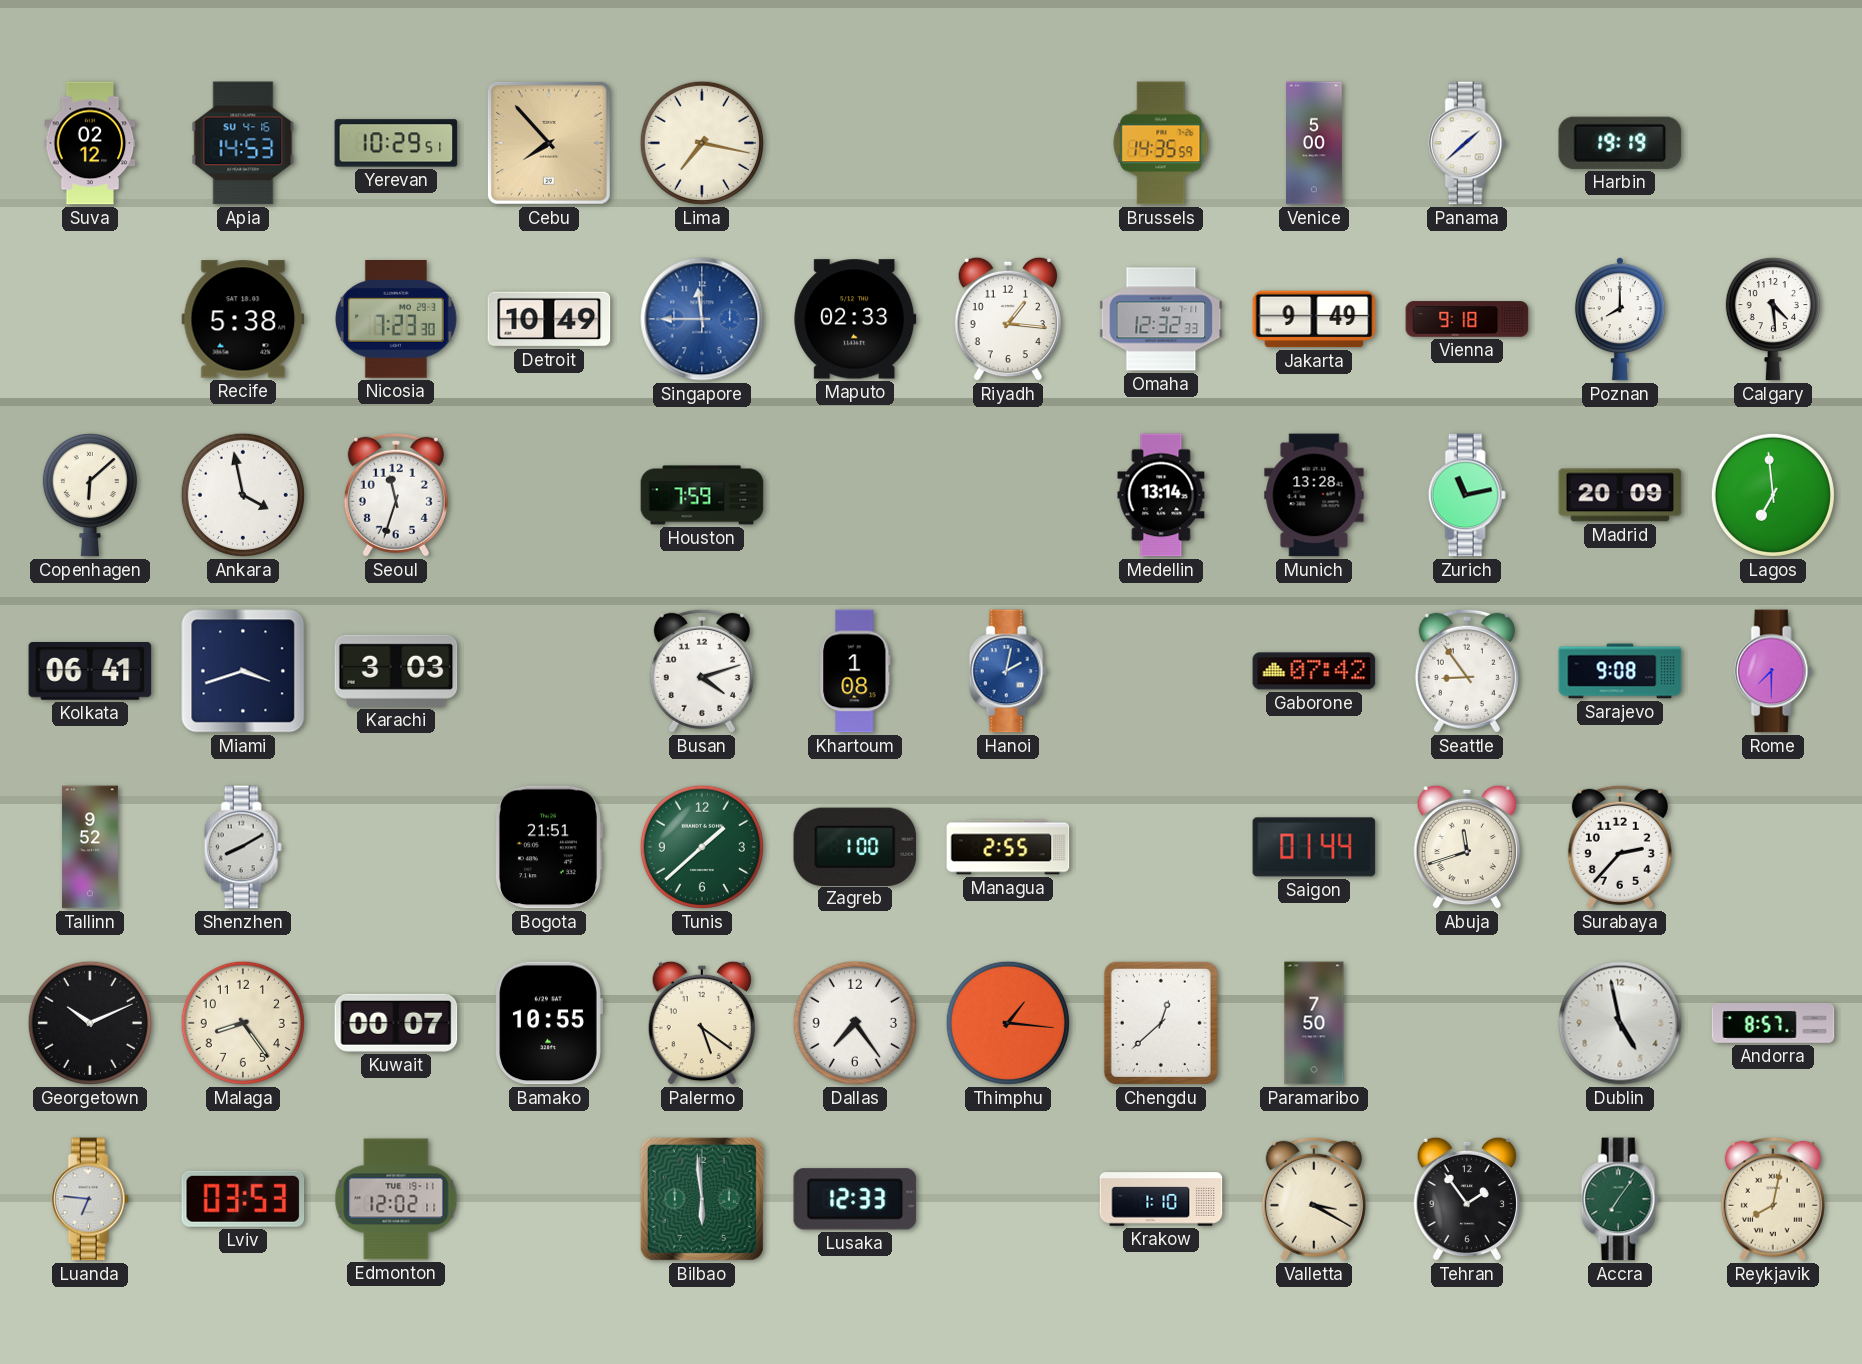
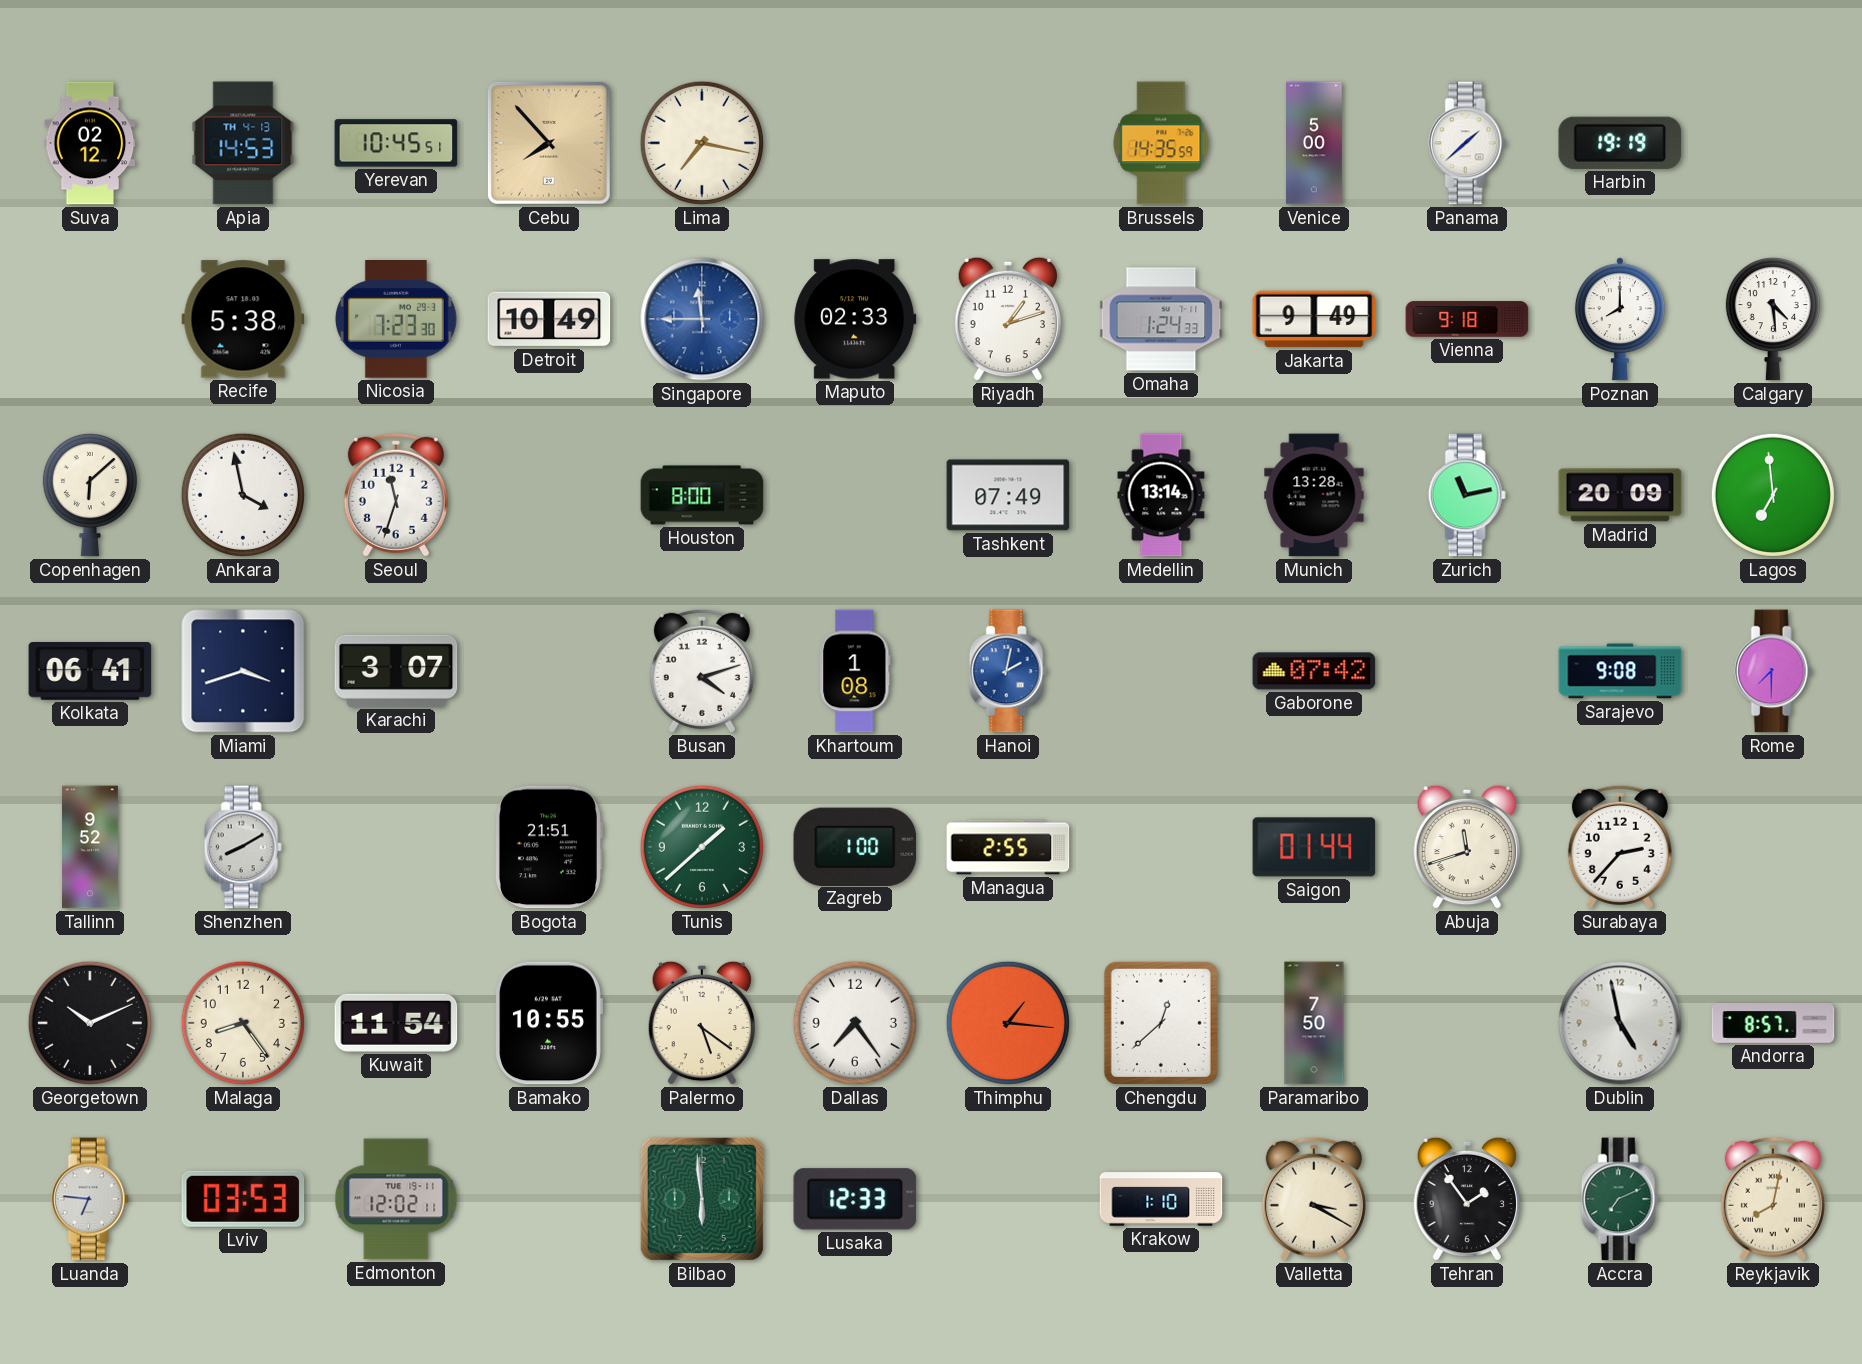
Apia date: SU 4-16 -> TH 4-13 (243, 143)
Yerevan: 10:29 -> 10:45 (396, 143)
Riyadh: 1:16 -> 1:12 (1007, 319)
Omaha: 12:32 -> 1:24 (1161, 319)
Houston: 7:59 -> 8:00 (702, 495)
Tashkent: none -> 07:49 (1008, 495)
Karachi: 3:03 -> 3:07 (396, 671)
Seattle: 8:54 -> none (1467, 671)
Kuwait: 00:07 -> 11:54 (396, 1023)
Accra: 7:06 -> 7:11 (1620, 1199)
